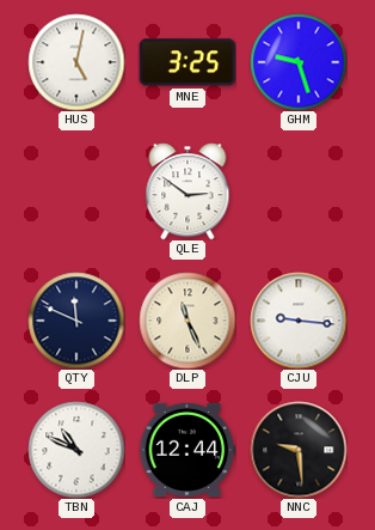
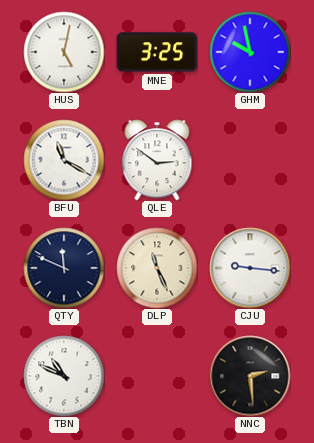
GHM: 9:27 -> 9:58 (250, 52)
BFU: none -> 11:20 (64, 160)
CAJ: 12:44 -> none (187, 450)
NNC: 9:29 -> 2:29 (250, 376)
